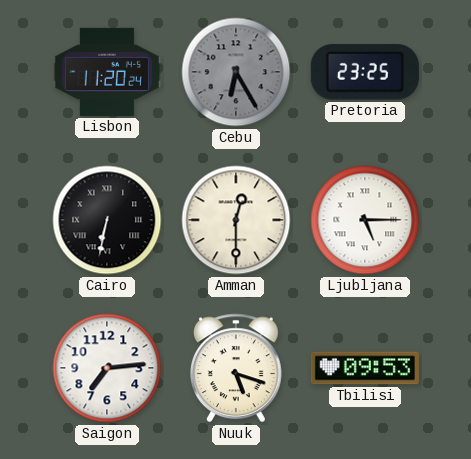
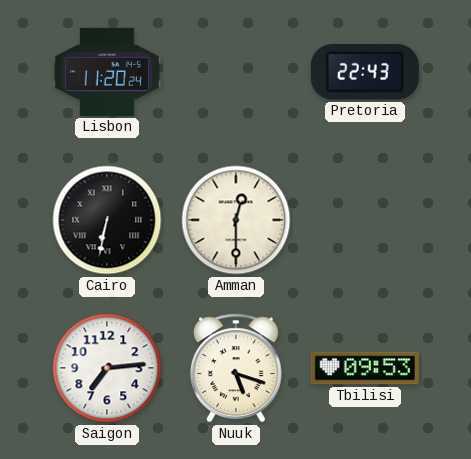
Cebu: 6:25 -> none (236, 72)
Pretoria: 23:25 -> 22:43 (365, 72)
Ljubljana: 5:15 -> none (365, 220)
